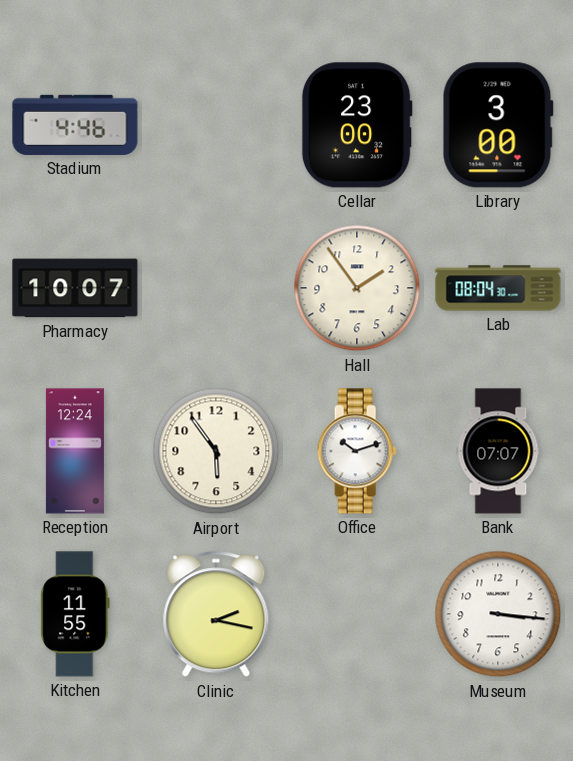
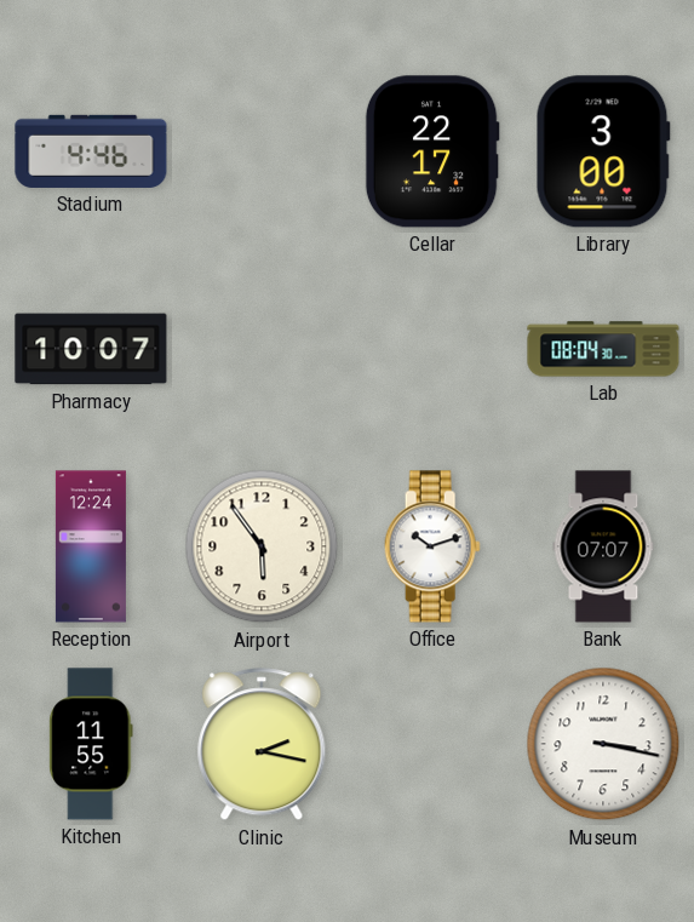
Cellar: 23:00 -> 22:17 (432, 151)
Hall: 1:54 -> none (357, 288)
Museum: 3:16 -> 3:17 (603, 744)
